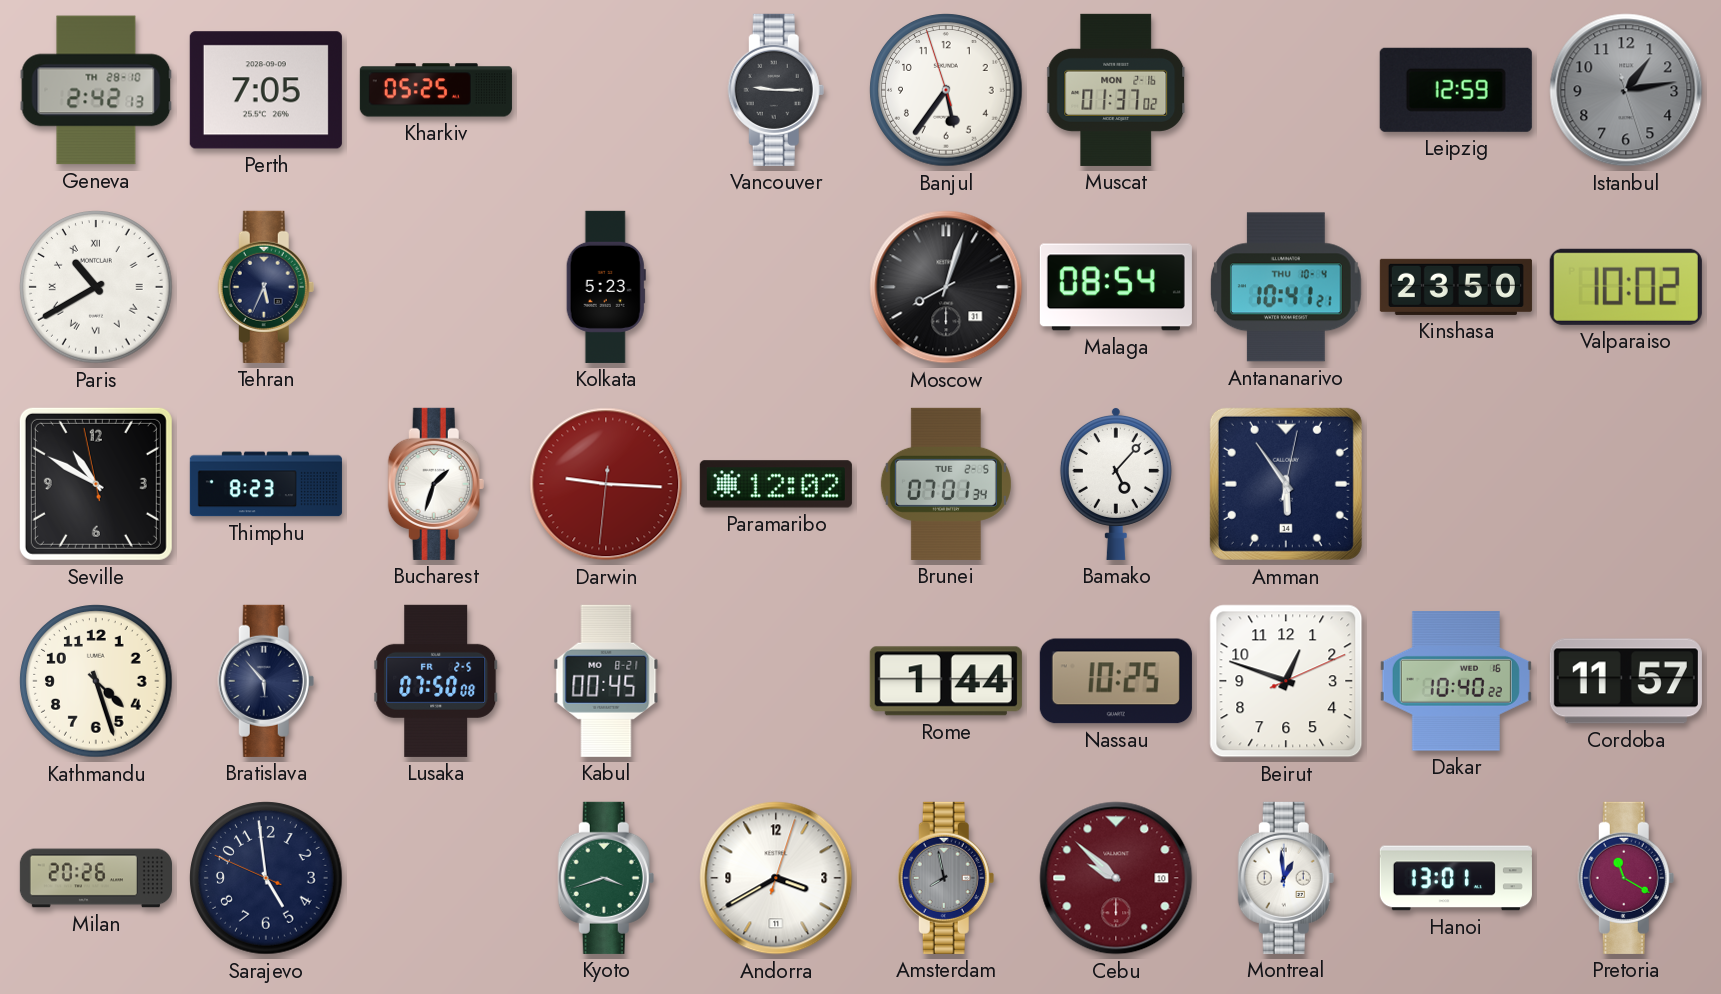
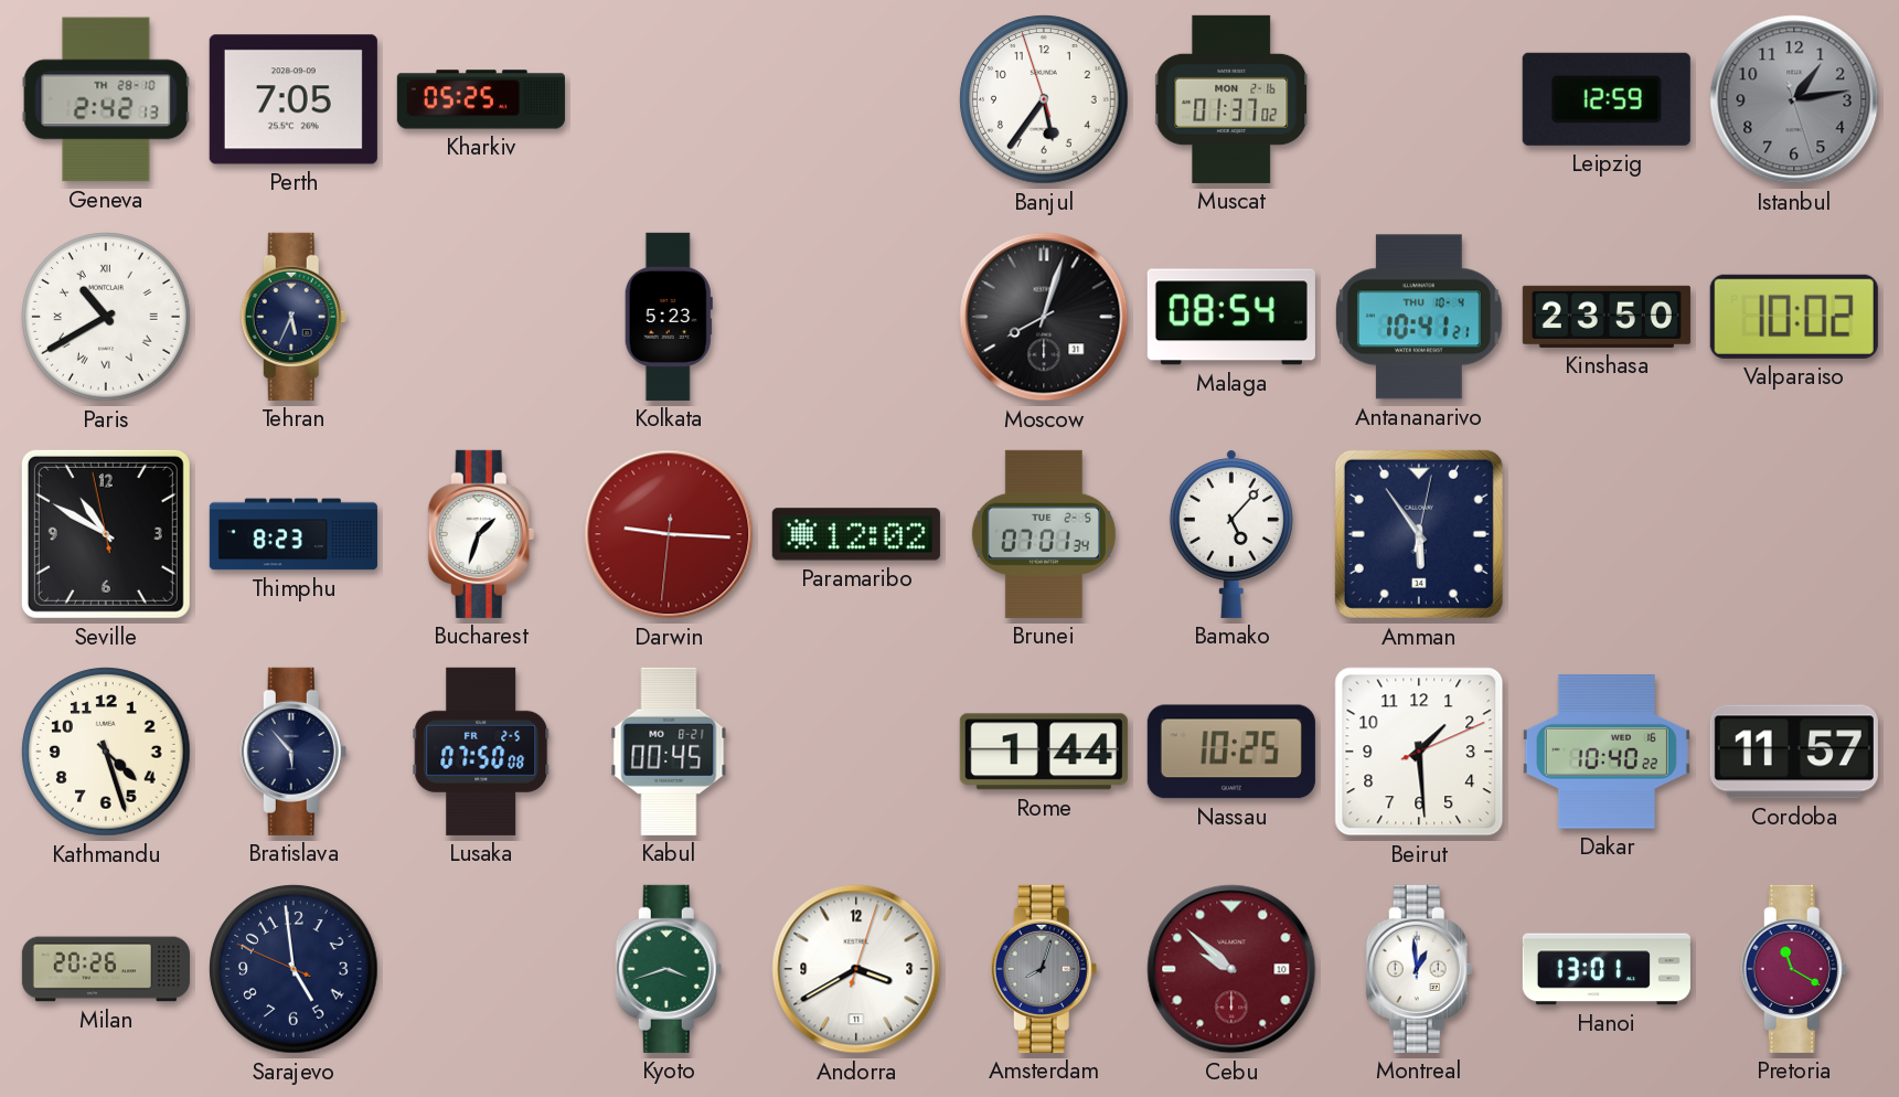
Vancouver: 9:15 -> none (776, 90)
Beirut: 12:48 -> 1:29 (1419, 752)
Amsterdam: 7:58 -> 8:03 (1044, 969)
